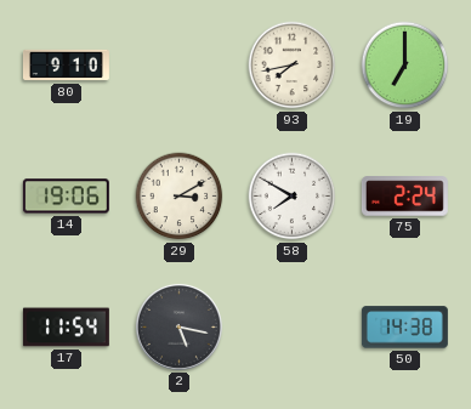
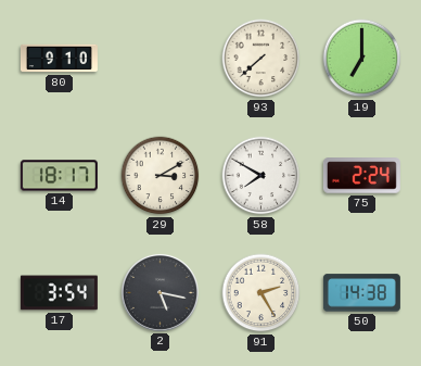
93: 7:43 -> 7:38 (261, 59)
14: 19:06 -> 18:17 (59, 176)
17: 11:54 -> 3:54 (59, 293)
91: none -> 2:25 (261, 293)
